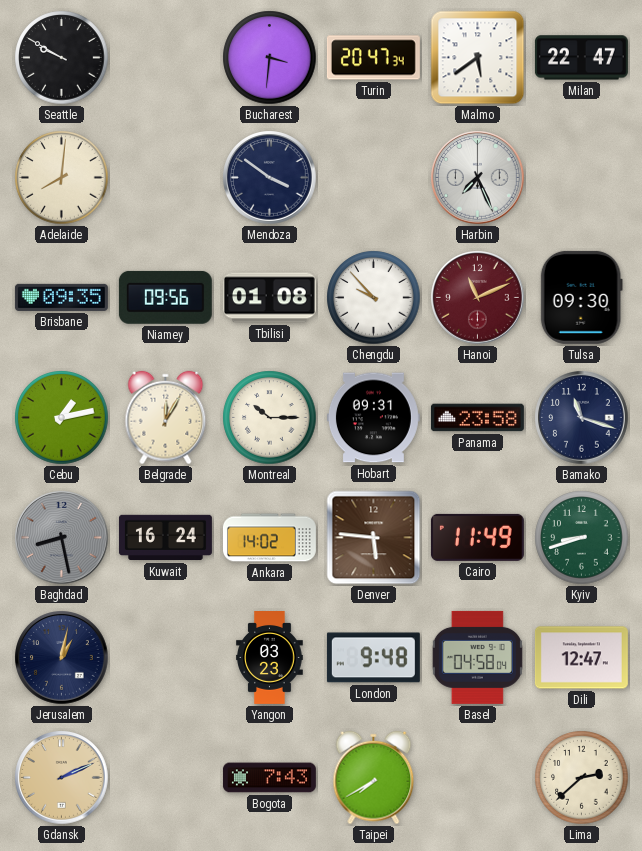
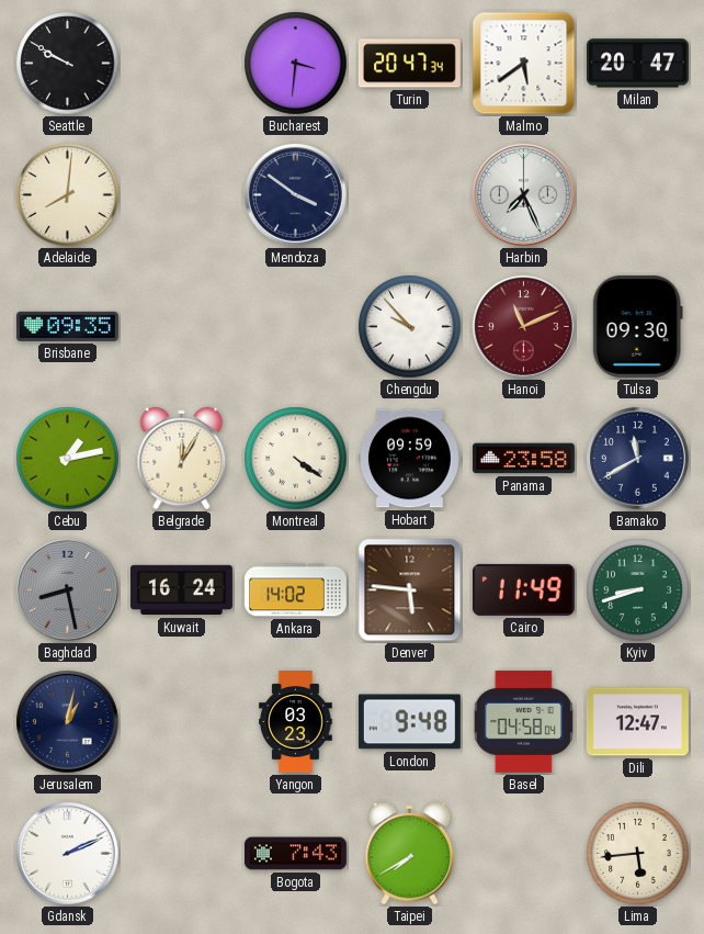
Milan: 22:47 -> 20:47 (637, 64)
Niamey: 09:56 -> none (165, 297)
Tbilisi: 01:08 -> none (269, 298)
Montreal: 10:15 -> 4:21 (296, 459)
Hobart: 09:31 -> 09:59 (409, 459)
Bamako: 11:18 -> 11:40 (638, 459)
Gdansk dial: champagne -> white (68, 854)
Lima: 2:38 -> 5:44 (638, 854)
